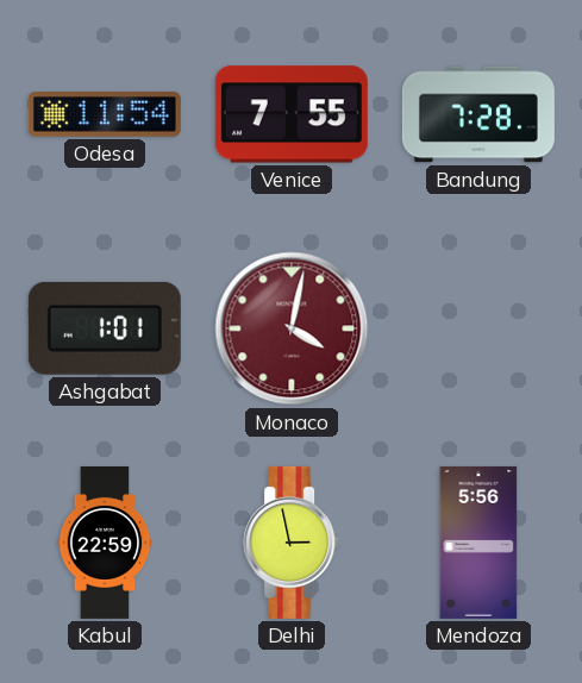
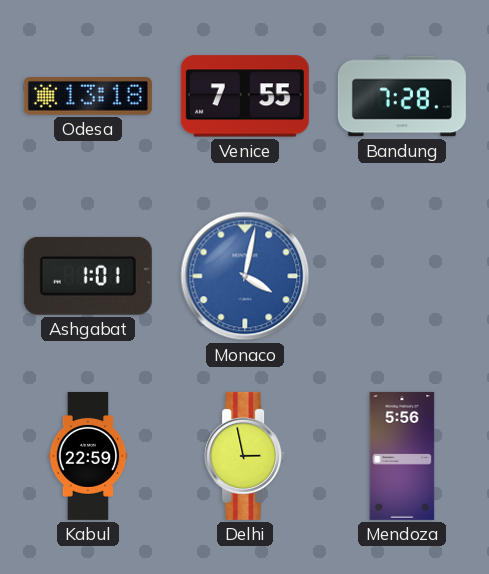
Odesa: 11:54 -> 13:18 (88, 97)
Monaco dial: burgundy -> blue (245, 276)
